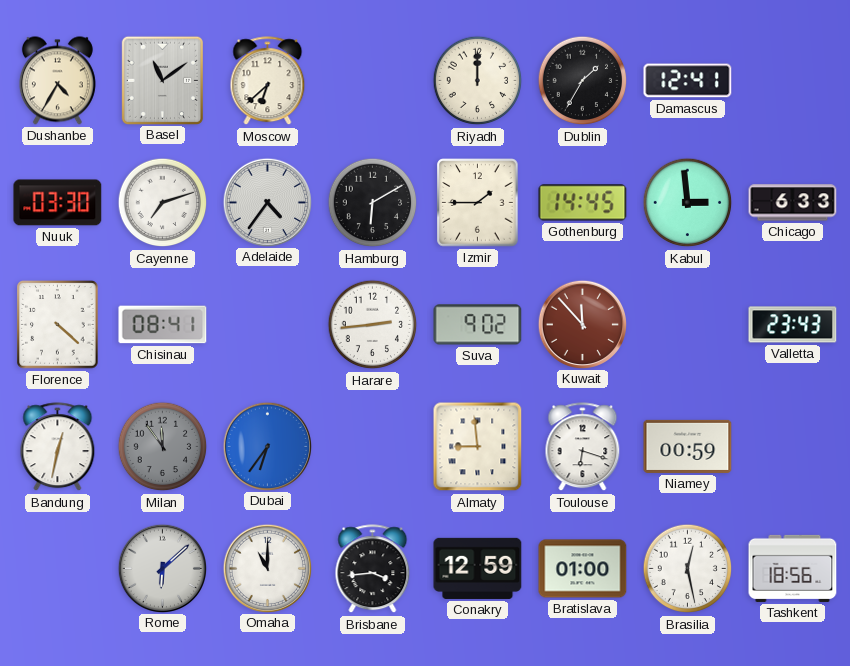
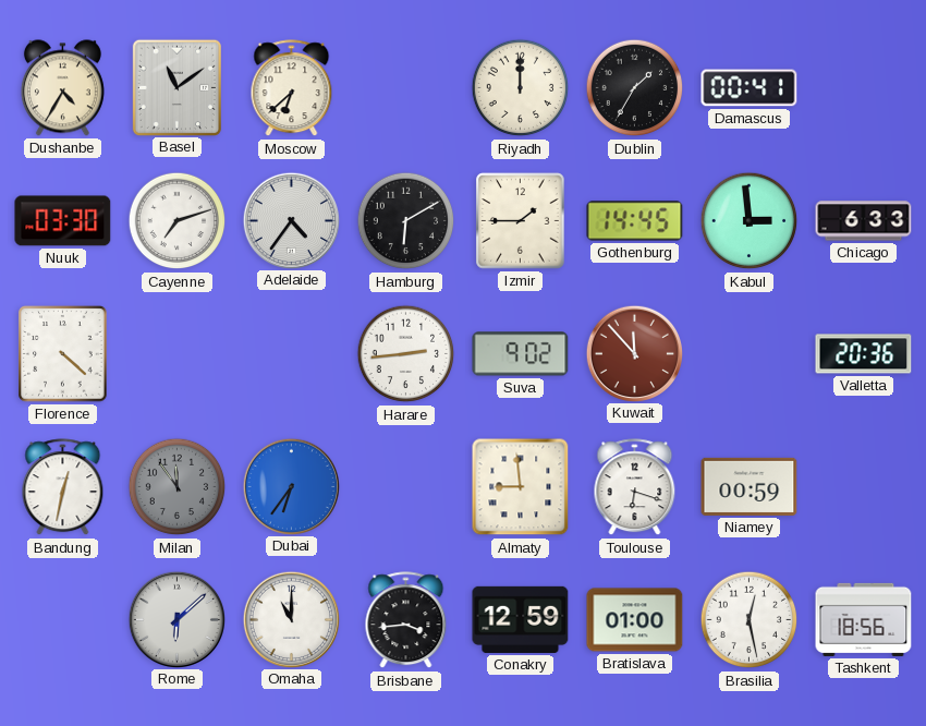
Damascus: 12:41 -> 00:41 (750, 88)
Chisinau: 08:41 -> none (163, 325)
Valletta: 23:43 -> 20:36 (864, 354)
